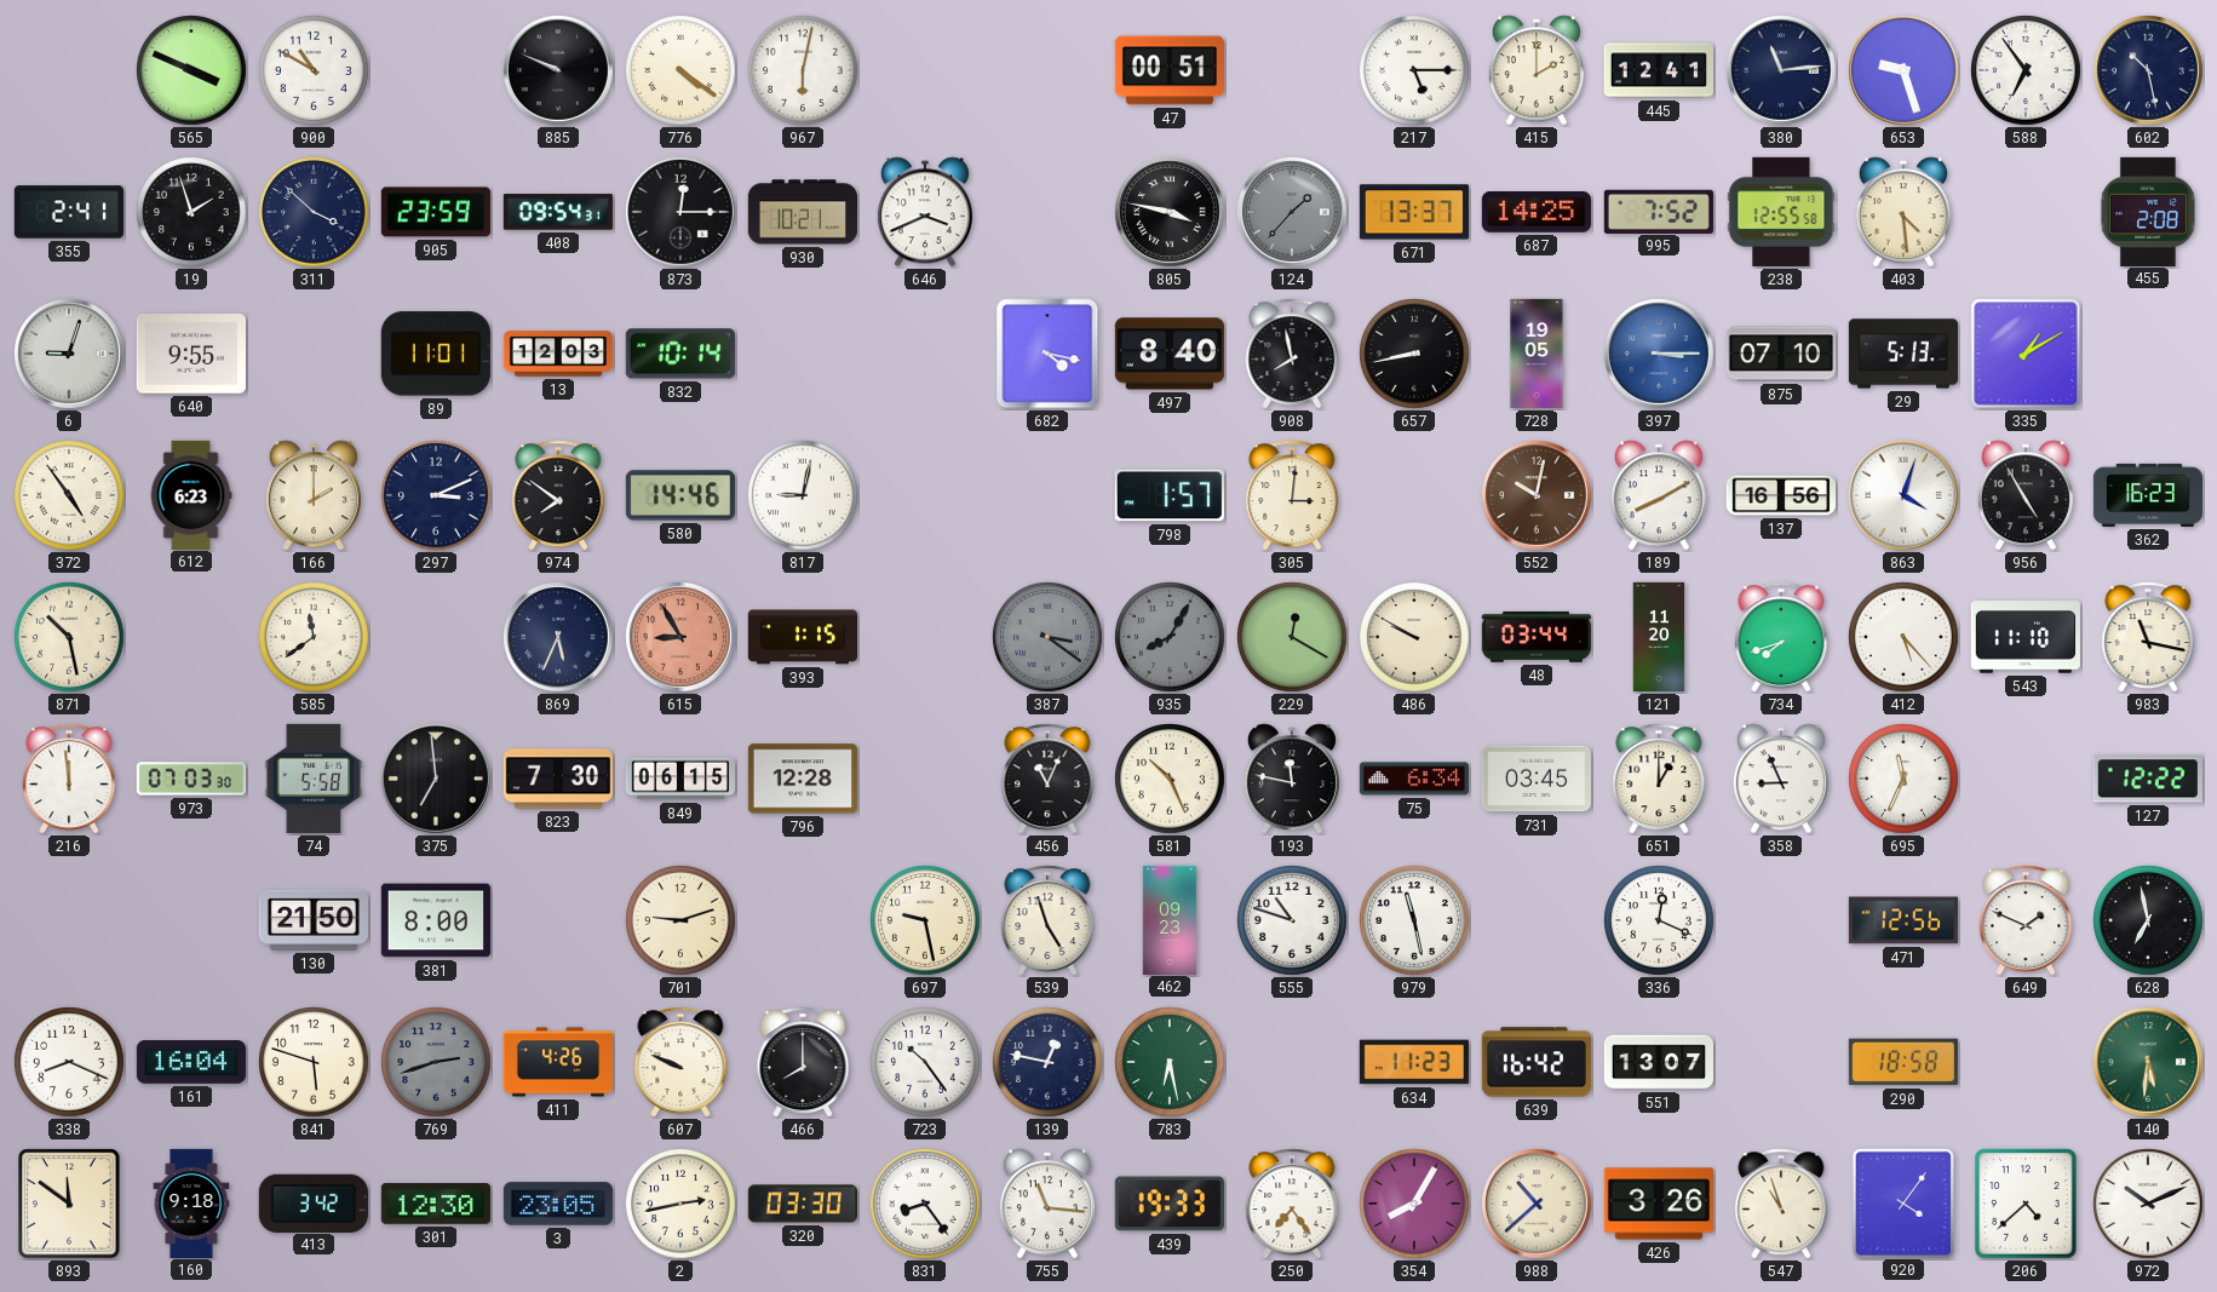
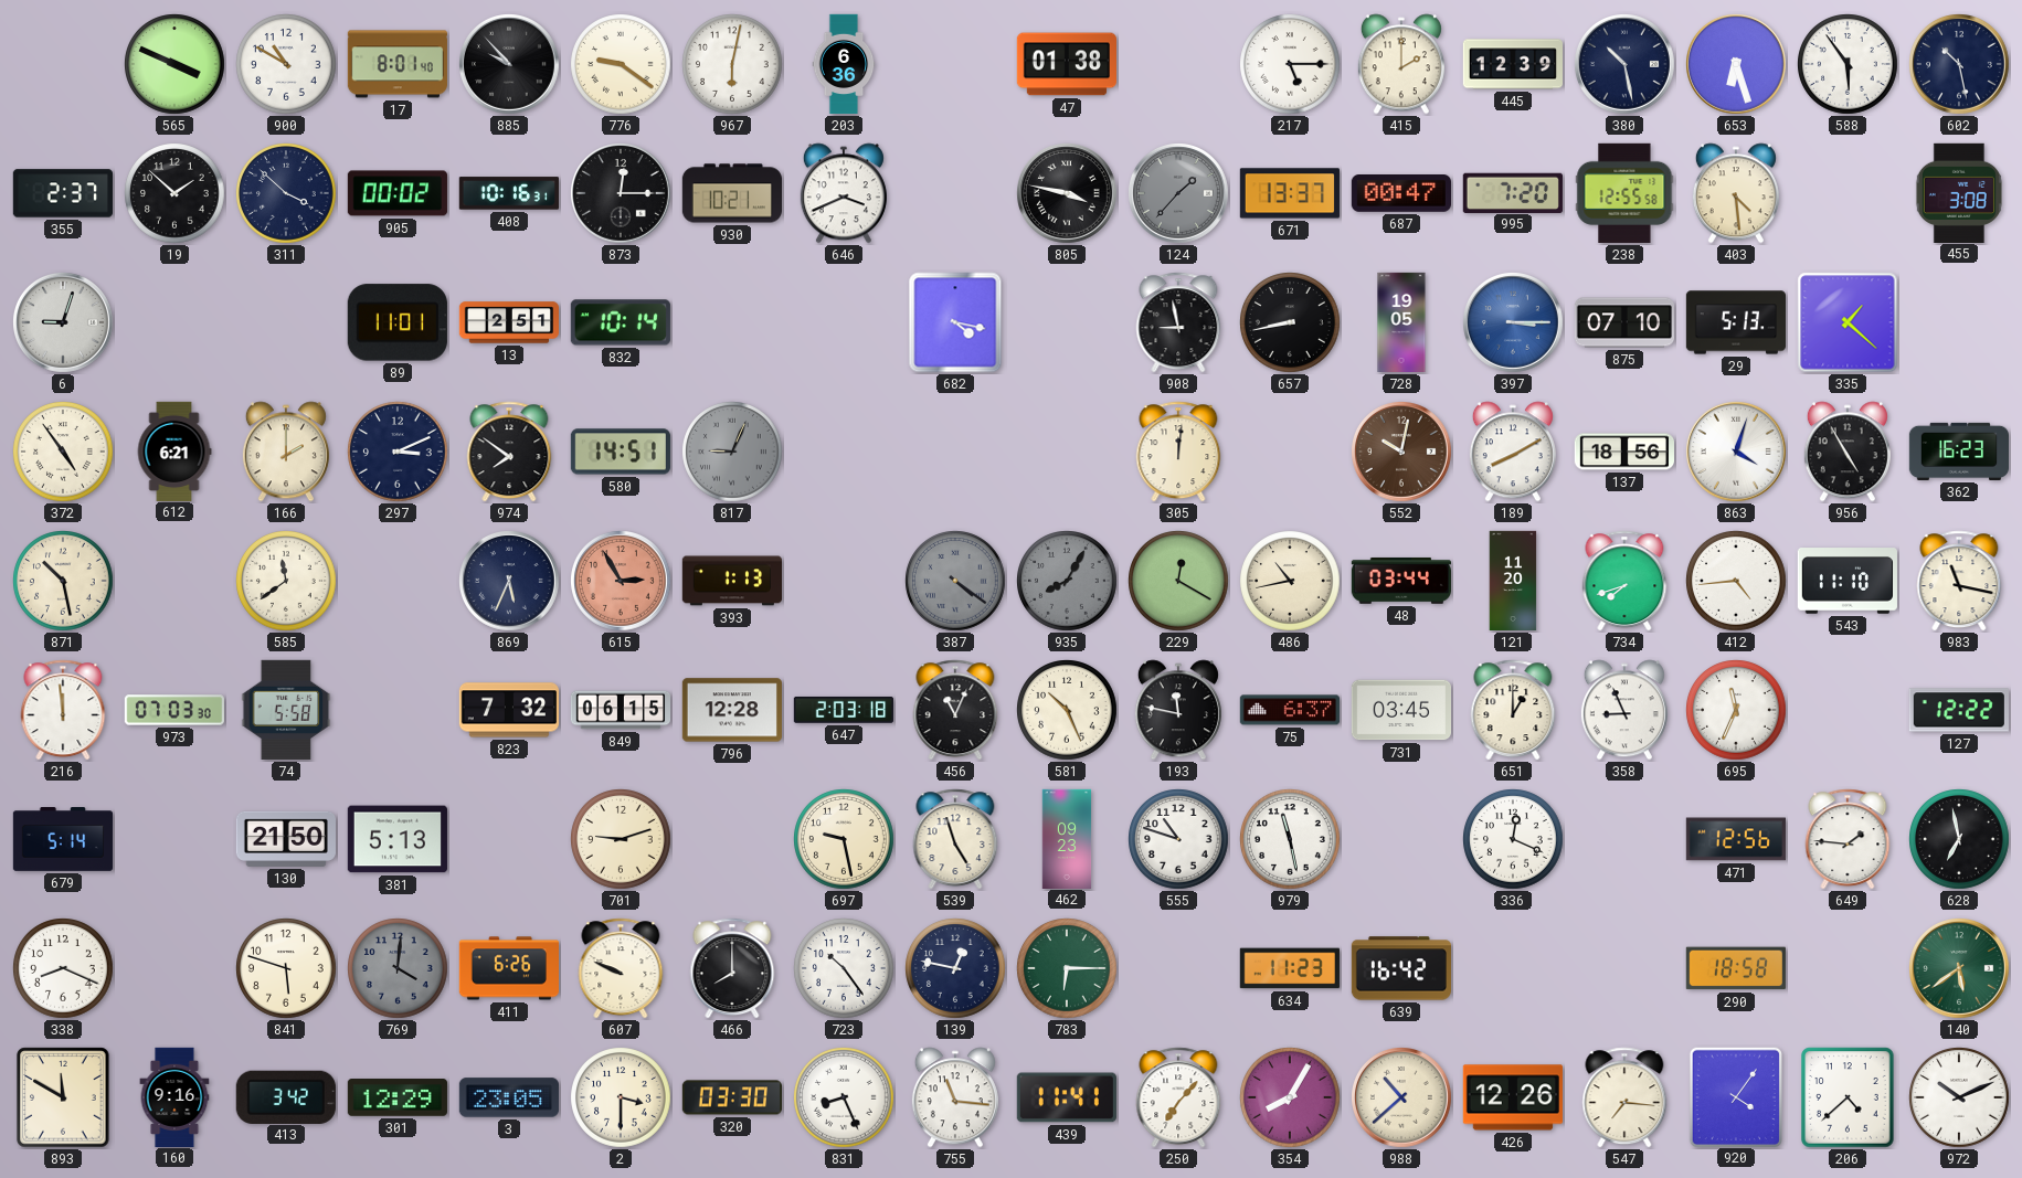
17: none -> 8:01 (398, 64)
885: 9:49 -> 9:53 (510, 65)
776: 4:21 -> 9:21 (622, 65)
203: none -> 6:36 (844, 64)
47: 00:51 -> 01:38 (1066, 64)
445: 12:41 -> 12:39 (1512, 64)
380: 11:14 -> 10:28 (1626, 65)
653: 9:27 -> 6:27 (1737, 65)
588: 6:54 -> 5:54 (1849, 65)
355: 2:41 -> 2:37 (62, 193)
19: 1:57 -> 1:52 (176, 194)
905: 23:59 -> 00:02 (398, 193)
408: 09:54 -> 10:16 (509, 193)
687: 14:25 -> 00:47 (1401, 194)
995: 7:52 -> 7:20 (1513, 192)
455: 2:08 -> 3:08 (1959, 192)
640: 9:55 -> none (191, 355)
13: 12:03 -> 2:51 (508, 322)
497: 8:40 -> none (1170, 354)
908: 7:58 -> 8:58 (1178, 322)
335: 1:10 -> 1:22 (1848, 322)
612: 6:23 -> 6:21 (174, 450)
580: 14:46 -> 14:51 (621, 452)
817: 9:02 -> 9:04 (733, 453)
817 dial: white -> grey (733, 453)
798: 1:57 -> none (1170, 495)
305: 3:01 -> 12:01 (1178, 452)
137: 16:56 -> 18:56 (1623, 452)
615: 8:55 -> 2:55 (622, 582)
393: 1:15 -> 1:13 (731, 581)
387: 3:21 -> 4:21 (956, 582)
486: 9:50 -> 10:43 (1291, 582)
412: 5:23 -> 4:44 (1737, 582)
375: 6:59 -> none (437, 780)
823: 7:30 -> 7:32 (508, 710)
647: none -> 2:03 (844, 710)
75: 6:34 -> 6:37 (1290, 710)
679: none -> 5:14 (62, 840)
381: 8:00 -> 5:13 (398, 839)
649: 1:49 -> 1:46 (1848, 839)
161: 16:04 -> none (191, 1063)
769: 2:42 -> 4:01 (399, 969)
411: 4:26 -> 6:26 (508, 968)
783: 6:28 -> 6:15 (1068, 969)
551: 13:07 -> none (1658, 1062)
140: 5:31 -> 5:39 (1960, 969)
893: 11:51 -> 11:50 (63, 1097)
160: 9:18 -> 9:16 (174, 1096)
301: 12:30 -> 12:29 (398, 1099)
2: 2:43 -> 3:30 (622, 1099)
831: 8:24 -> 8:26 (845, 1099)
439: 19:33 -> 11:41 (1067, 1097)
250: 7:24 -> 7:07 (1178, 1097)
426: 3:26 -> 12:26 (1513, 1097)
547: 10:57 -> 7:16 (1624, 1097)
